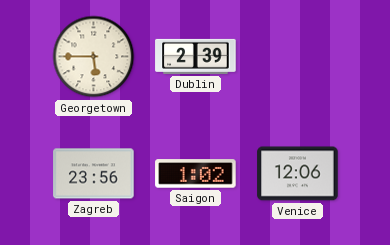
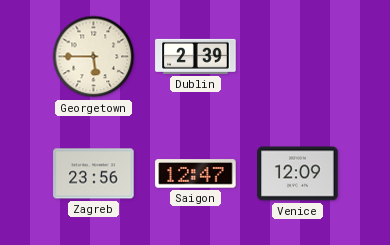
Saigon: 1:02 -> 12:47 (196, 174)
Venice: 12:06 -> 12:09 (298, 174)
